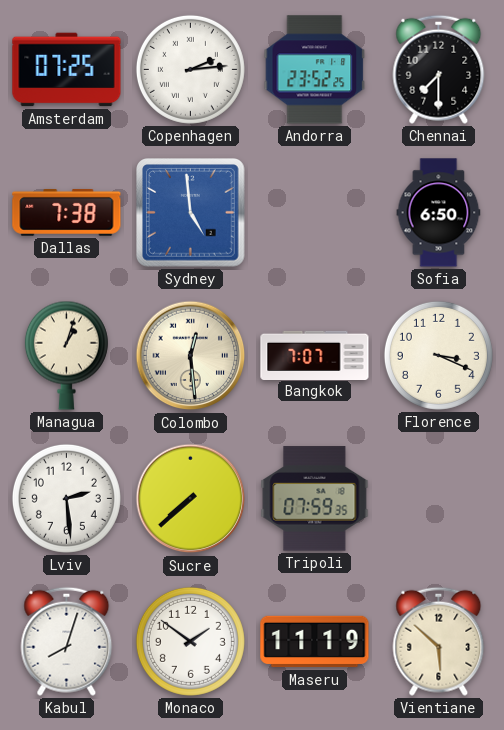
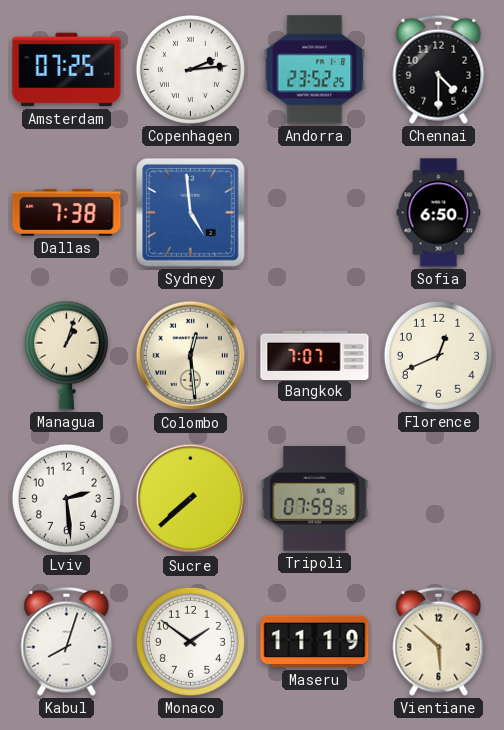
Chennai: 7:30 -> 4:30 (439, 69)
Florence: 3:19 -> 12:41 (438, 355)
